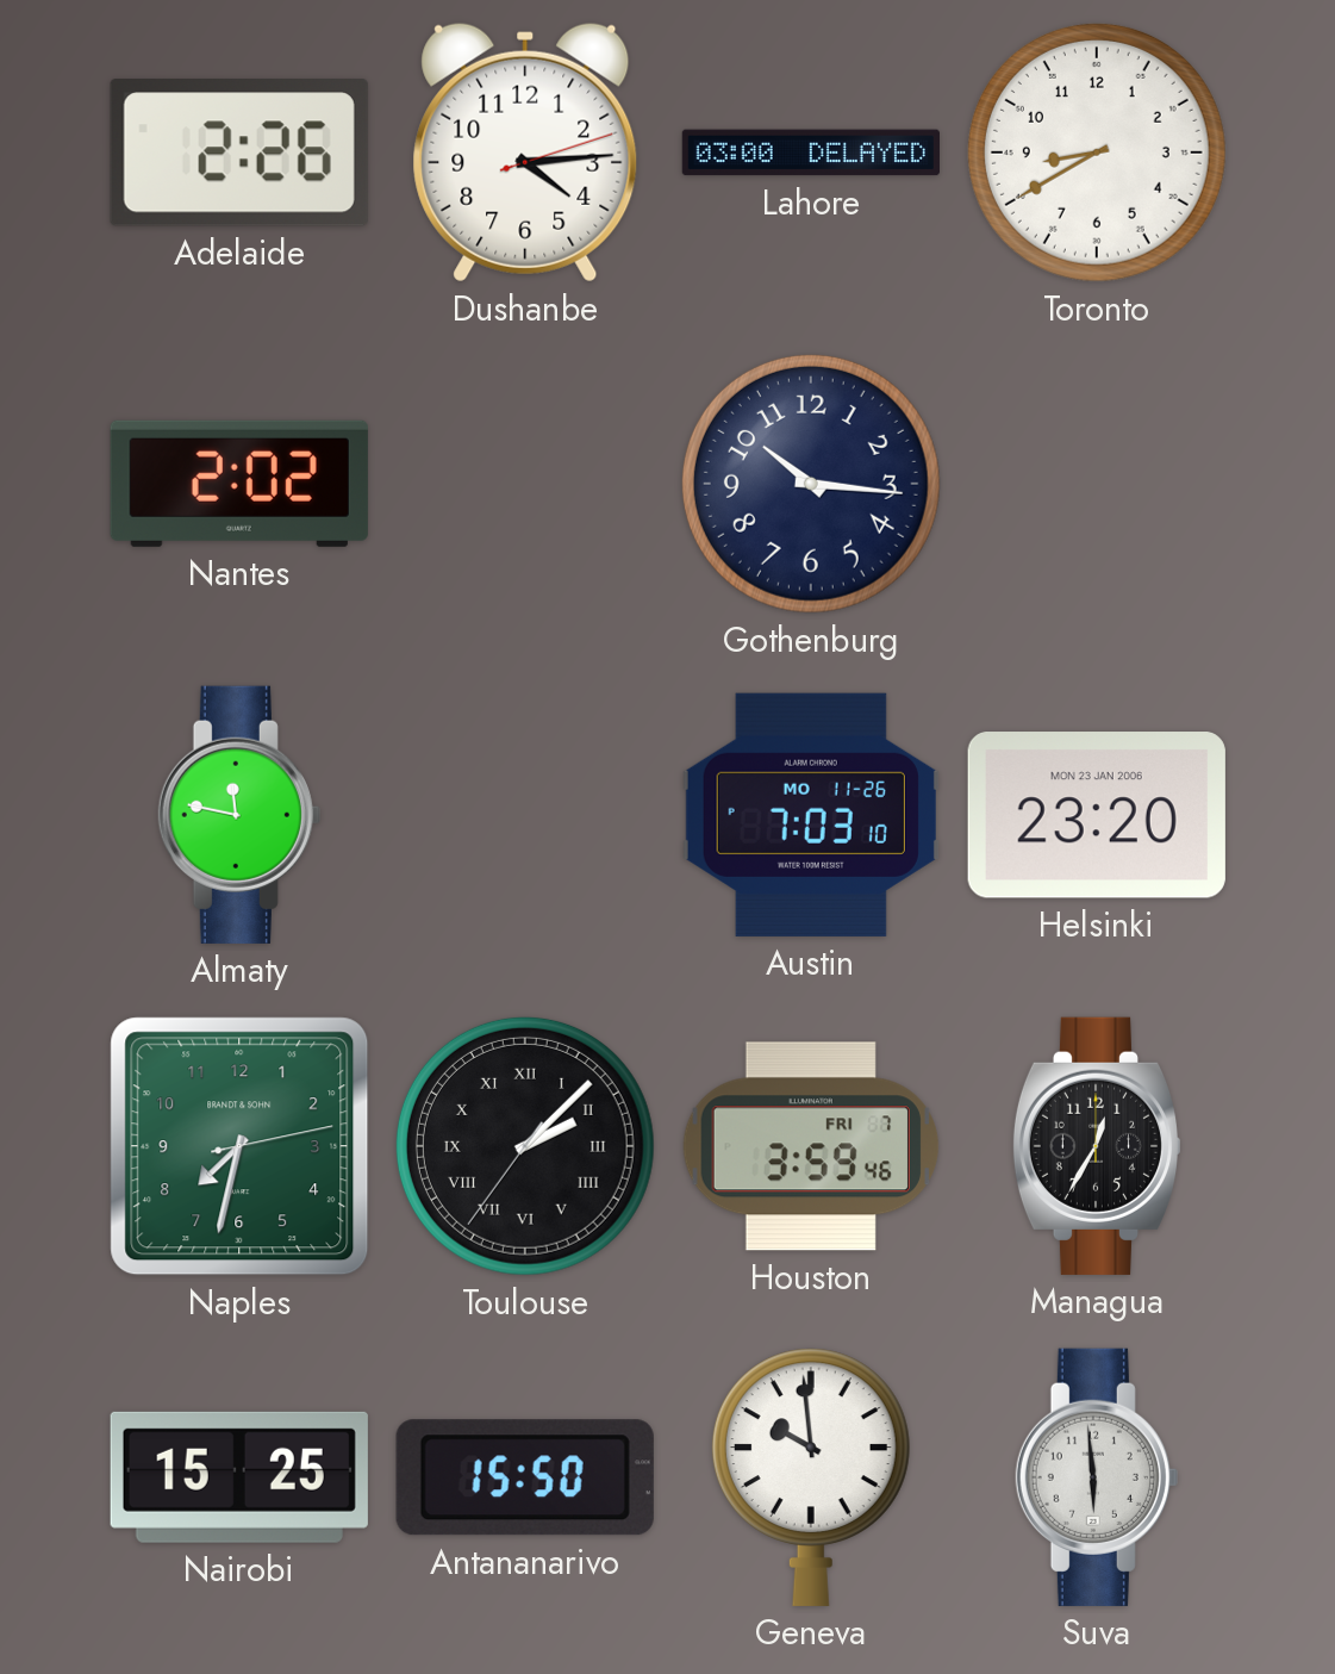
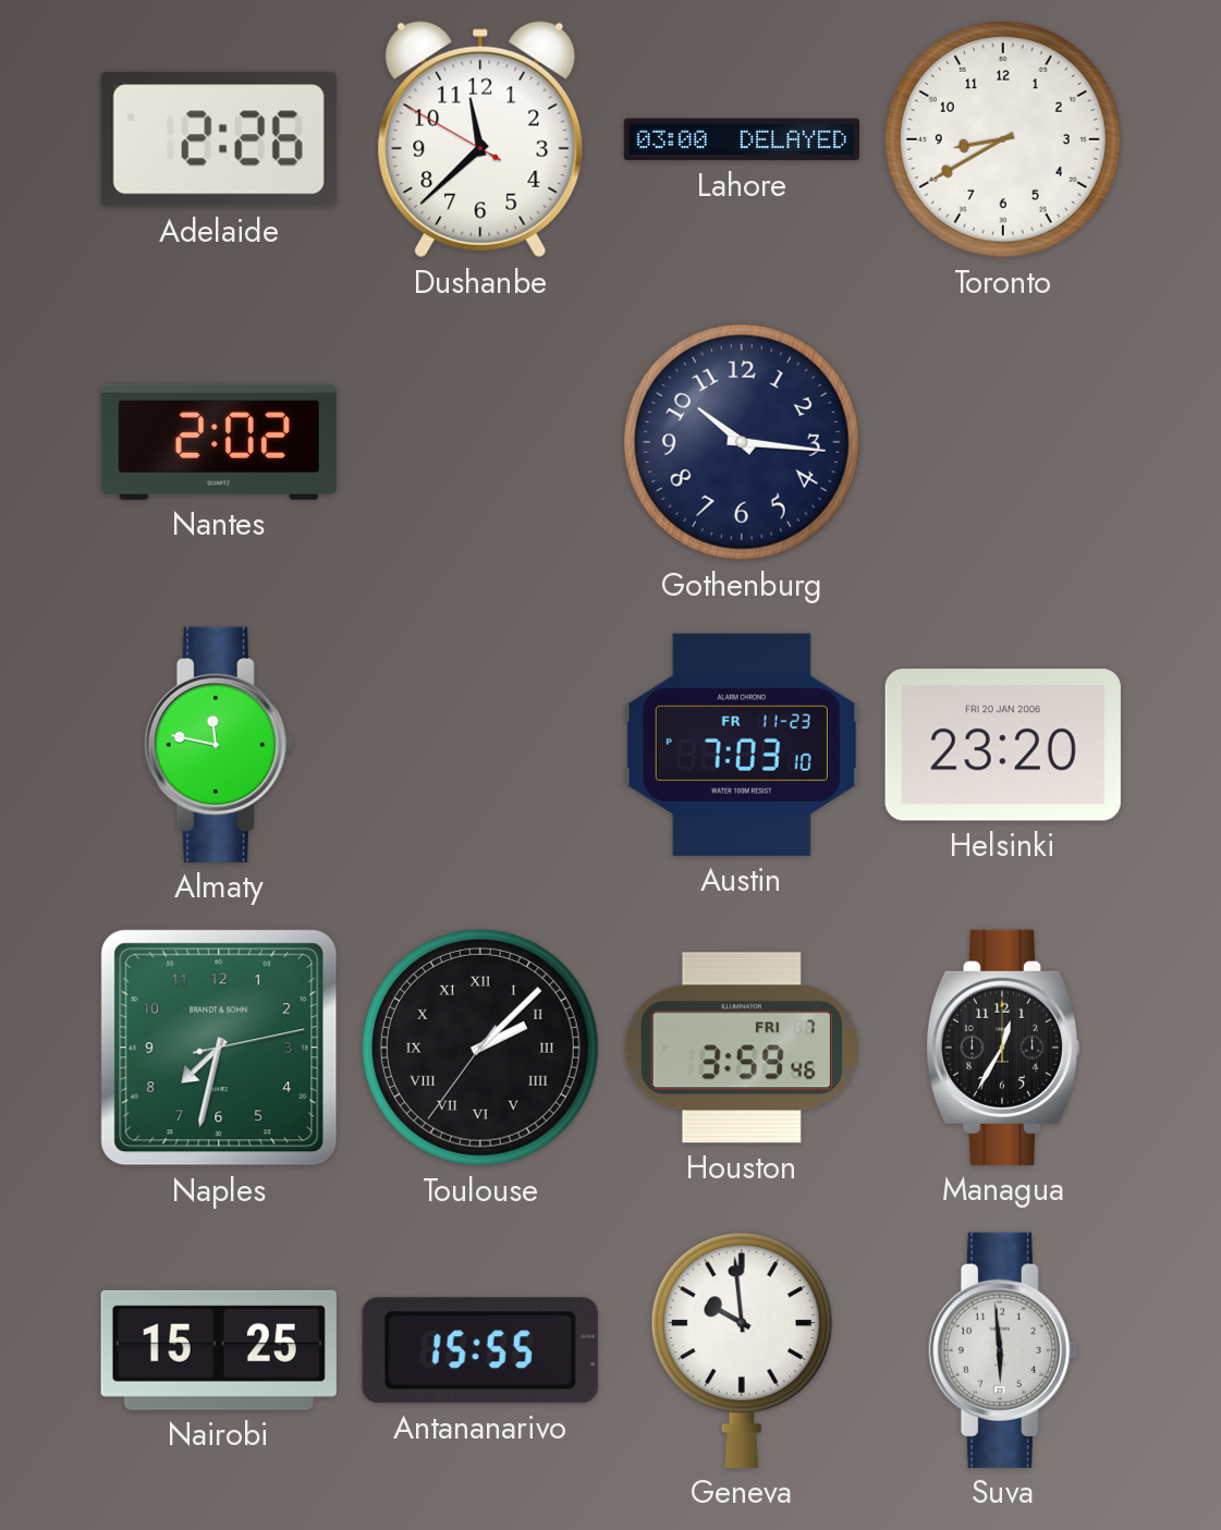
Dushanbe: 4:14 -> 11:37 (480, 139)
Austin date: MO 11-26 -> FR 11-23 (742, 745)
Helsinki date: MON 23 JAN 2006 -> FRI 20 JAN 2006 (1003, 745)
Antananarivo: 15:50 -> 15:55 (480, 1350)
